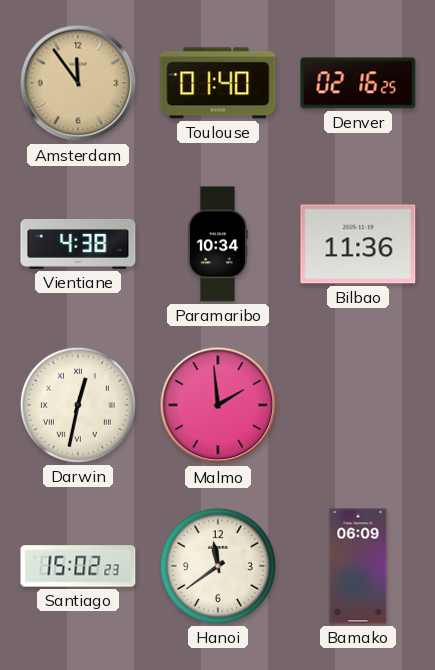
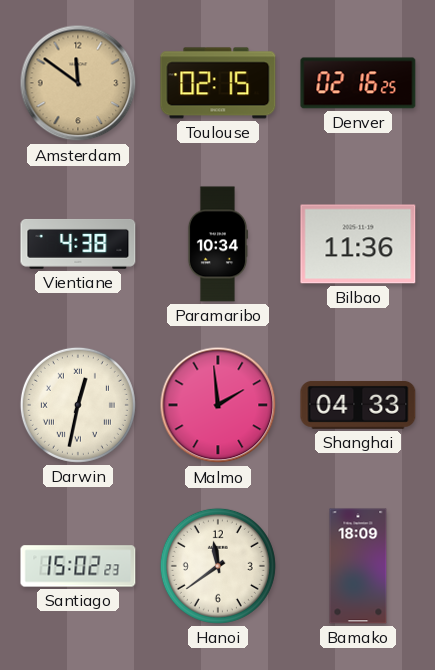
Amsterdam: 11:54 -> 11:51 (78, 83)
Toulouse: 01:40 -> 02:15 (218, 83)
Shanghai: none -> 04:33 (358, 405)
Bamako: 06:09 -> 18:09 (358, 566)
